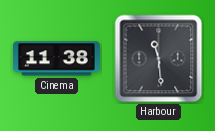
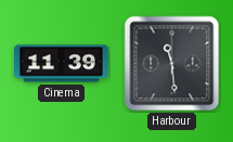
Cinema: 11:38 -> 11:39 (61, 64)
